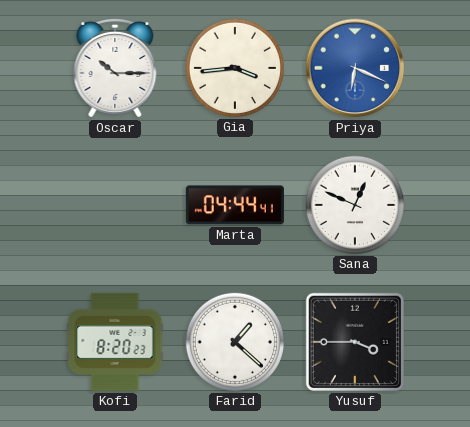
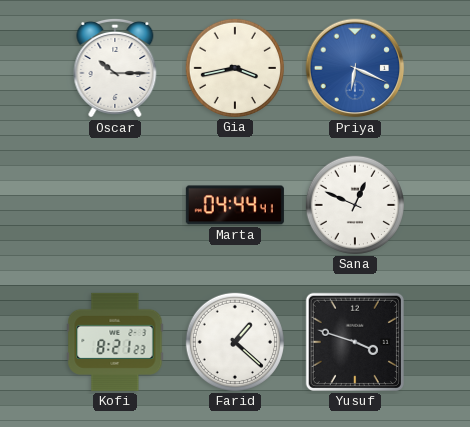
Gia: 3:44 -> 3:43 (235, 68)
Kofi: 8:20 -> 8:21 (115, 342)
Yusuf: 3:45 -> 3:48 (355, 342)
